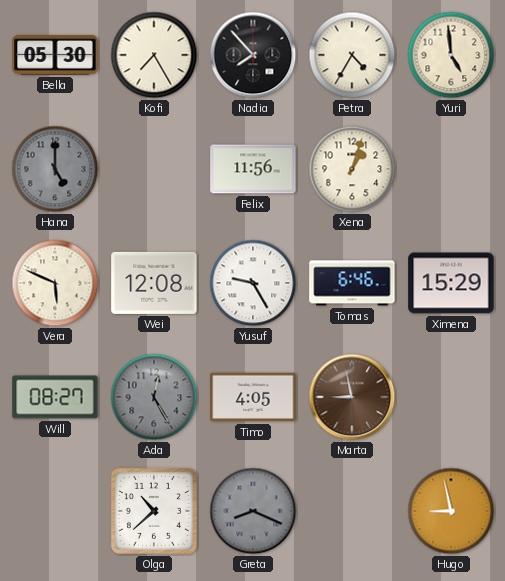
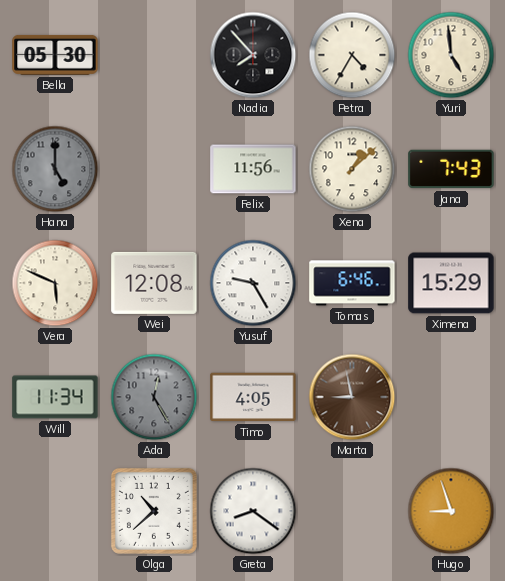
Kofi: 7:25 -> none (154, 55)
Xena: 1:03 -> 1:08 (352, 169)
Jana: none -> 7:43 (451, 169)
Will: 08:27 -> 11:34 (55, 397)
Greta: 8:19 -> 8:21 (253, 511)
Greta dial: grey -> white (253, 511)
Hugo: 8:58 -> 8:57 (451, 511)
